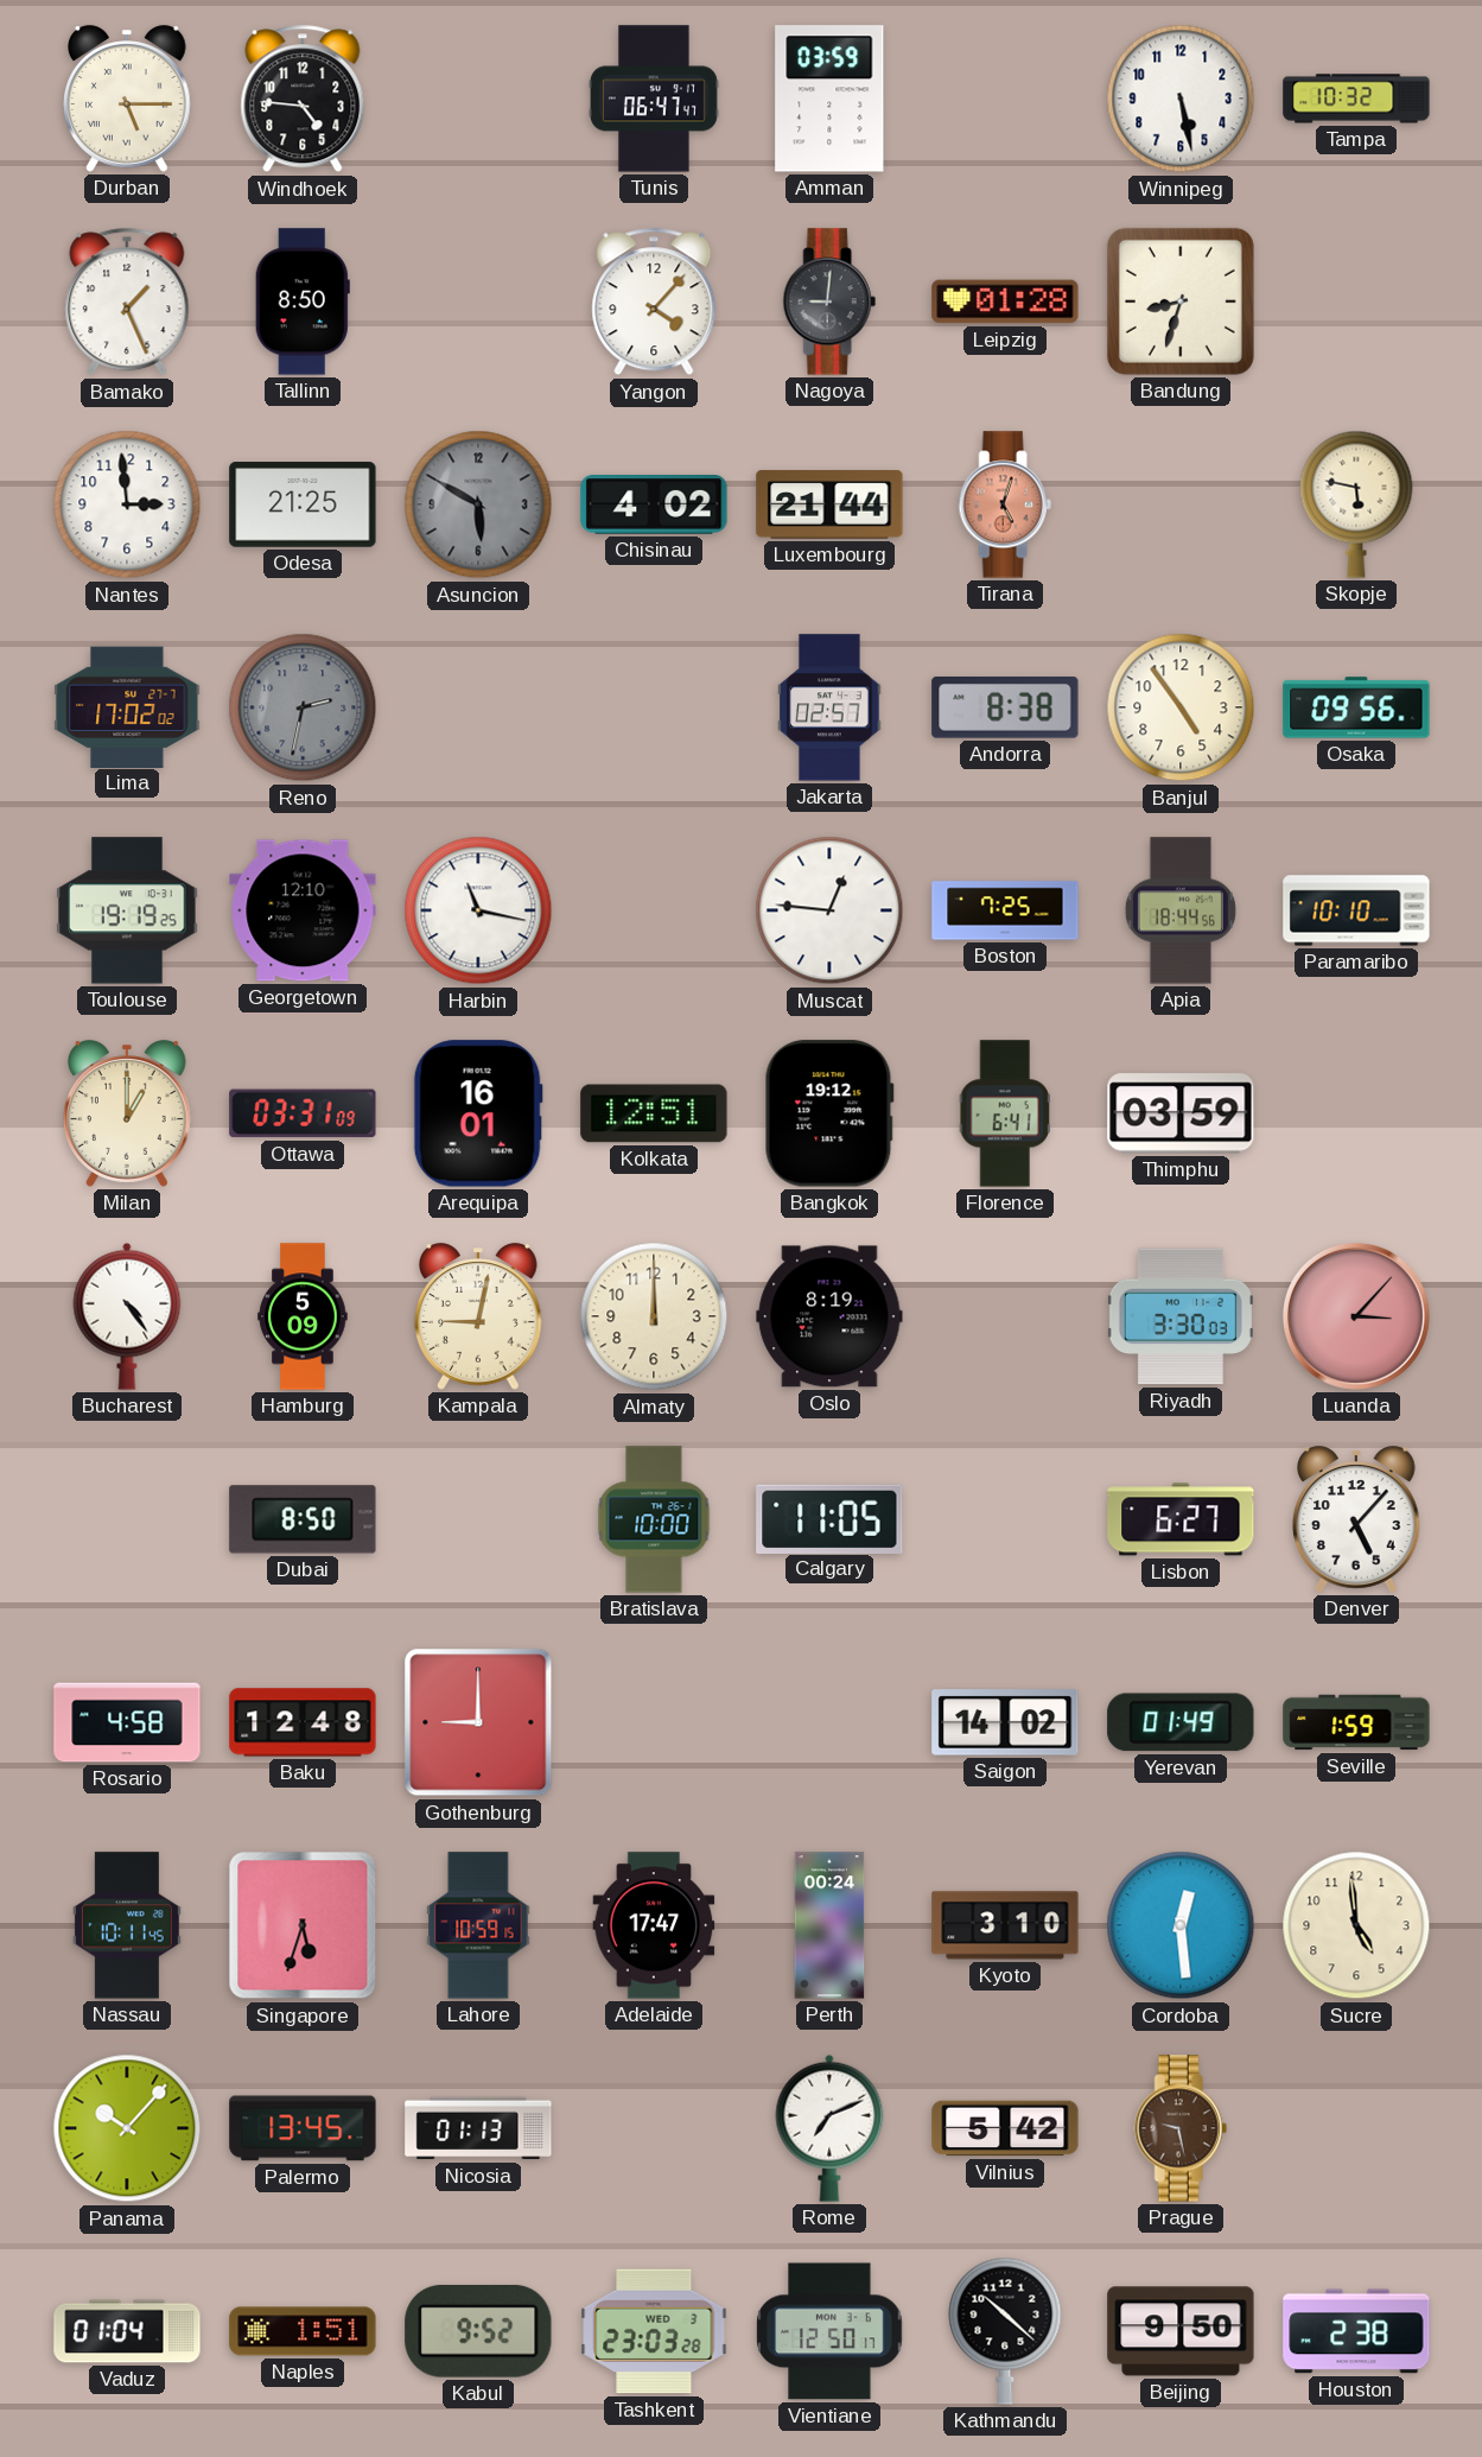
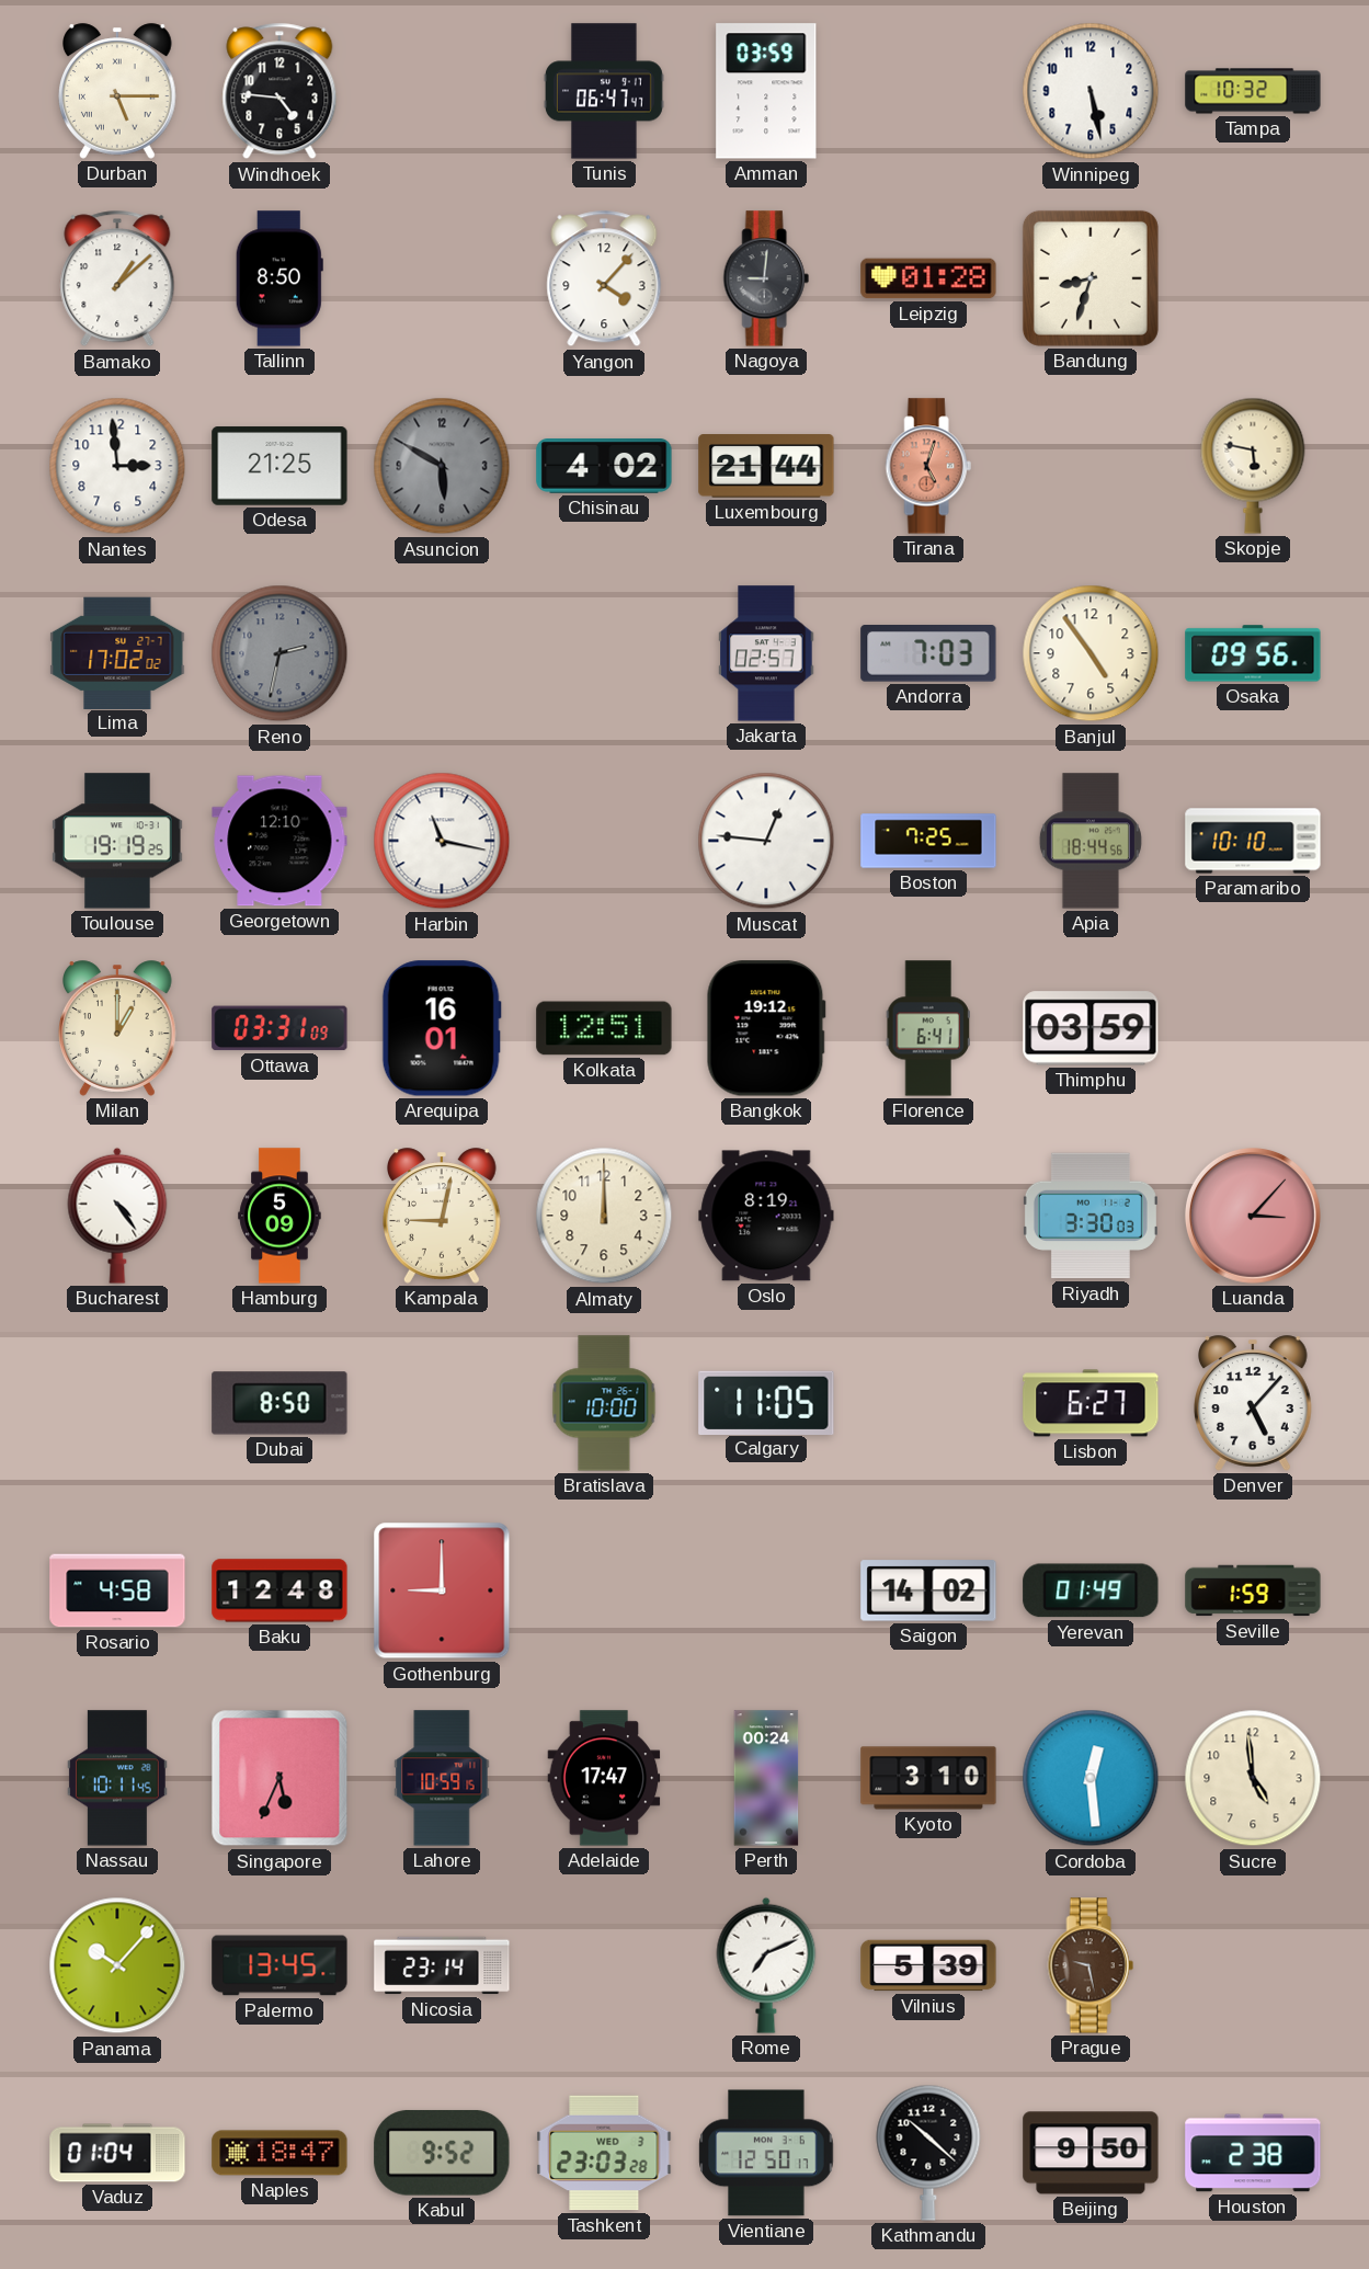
Bamako: 1:26 -> 1:08 (117, 278)
Andorra: 8:38 -> 7:03 (928, 654)
Singapore: 5:33 -> 5:34 (279, 1778)
Nicosia: 01:13 -> 23:14 (442, 1965)
Vilnius: 5:42 -> 5:39 (928, 1965)
Naples: 1:51 -> 18:47 (279, 2153)
